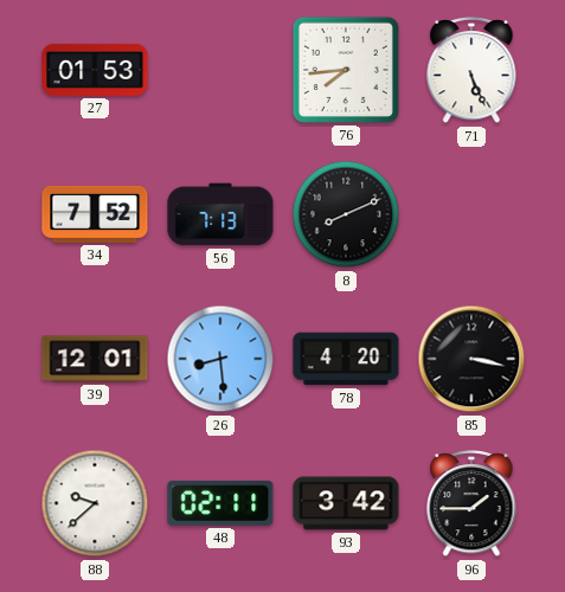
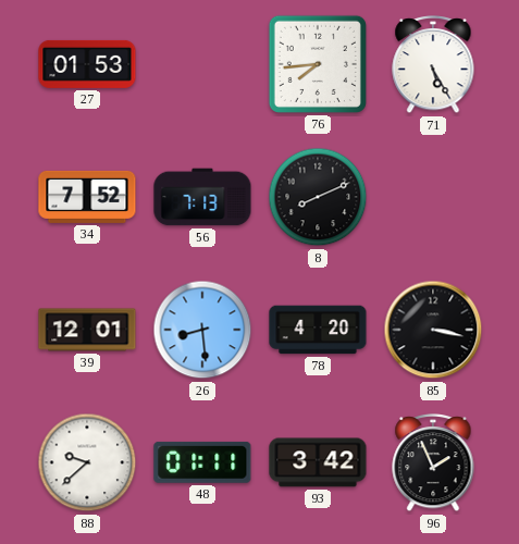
71: 5:26 -> 5:25 (433, 64)
48: 02:11 -> 01:11 (202, 462)
96: 1:45 -> 1:56 (433, 462)
